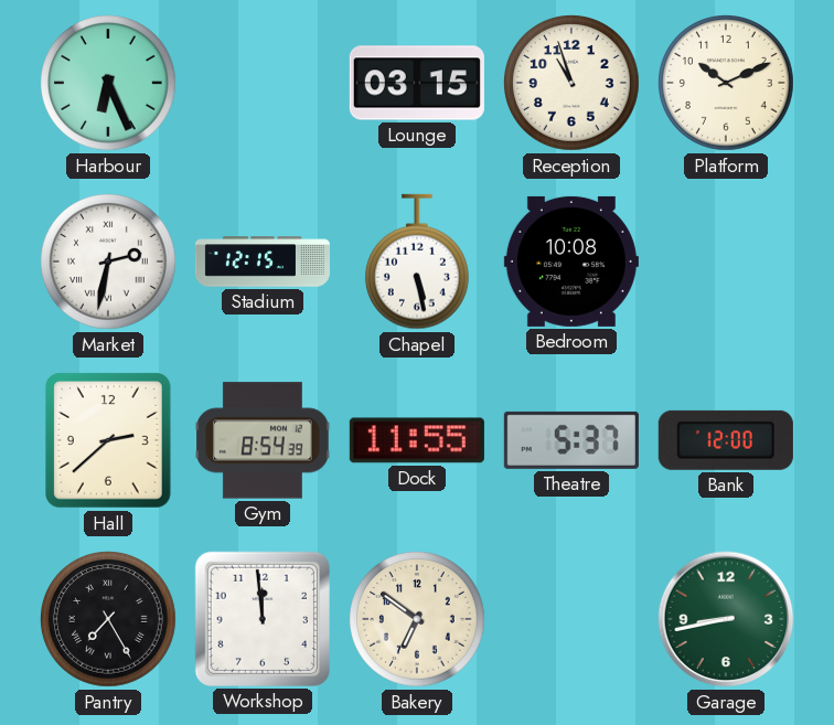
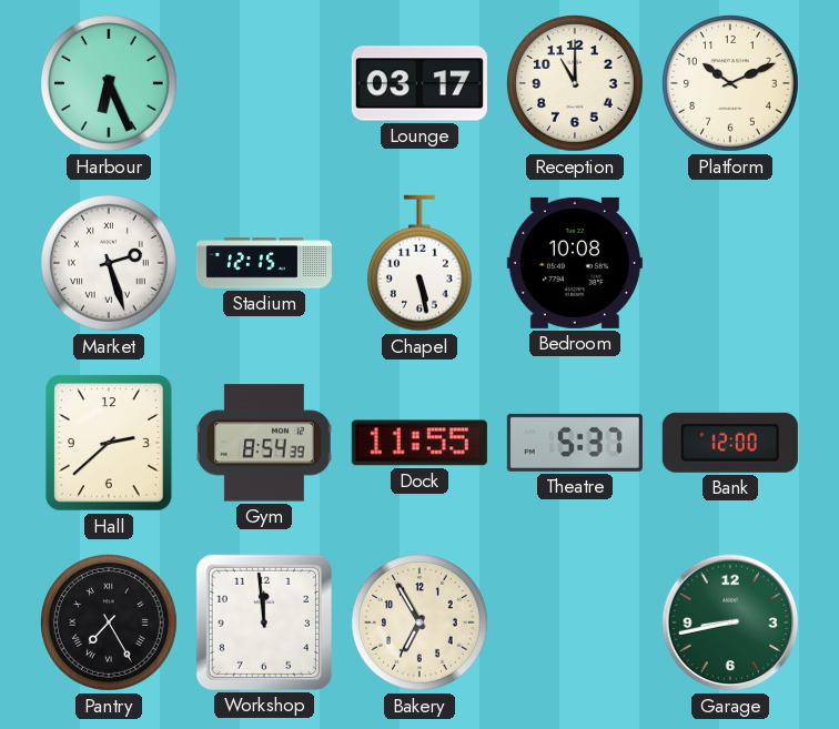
Lounge: 03:15 -> 03:17 (419, 83)
Reception: 10:57 -> 11:00 (576, 84)
Market: 2:32 -> 2:27 (110, 264)
Bakery: 6:51 -> 6:55 (421, 624)
